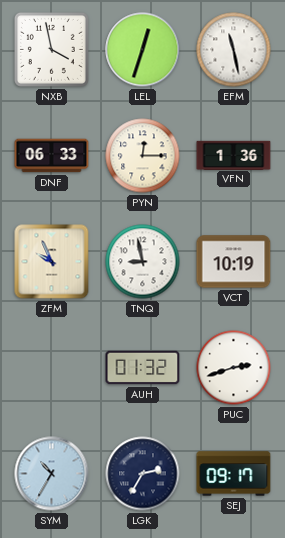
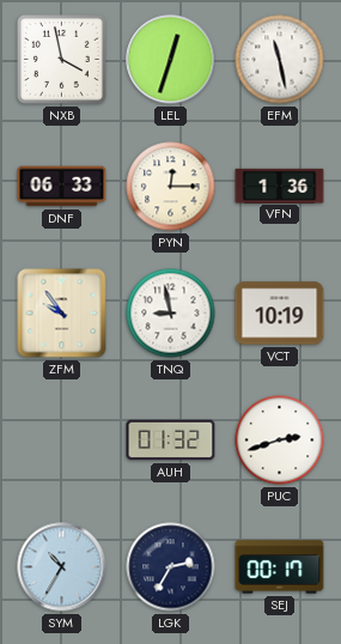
ZFM: 9:56 -> 9:54 (62, 314)
SEJ: 09:17 -> 00:17 (280, 567)
